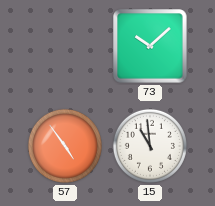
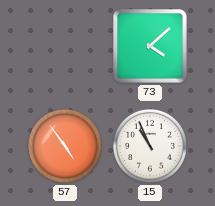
73: 10:08 -> 4:08 (150, 46)
15: 10:59 -> 10:56 (150, 146)
